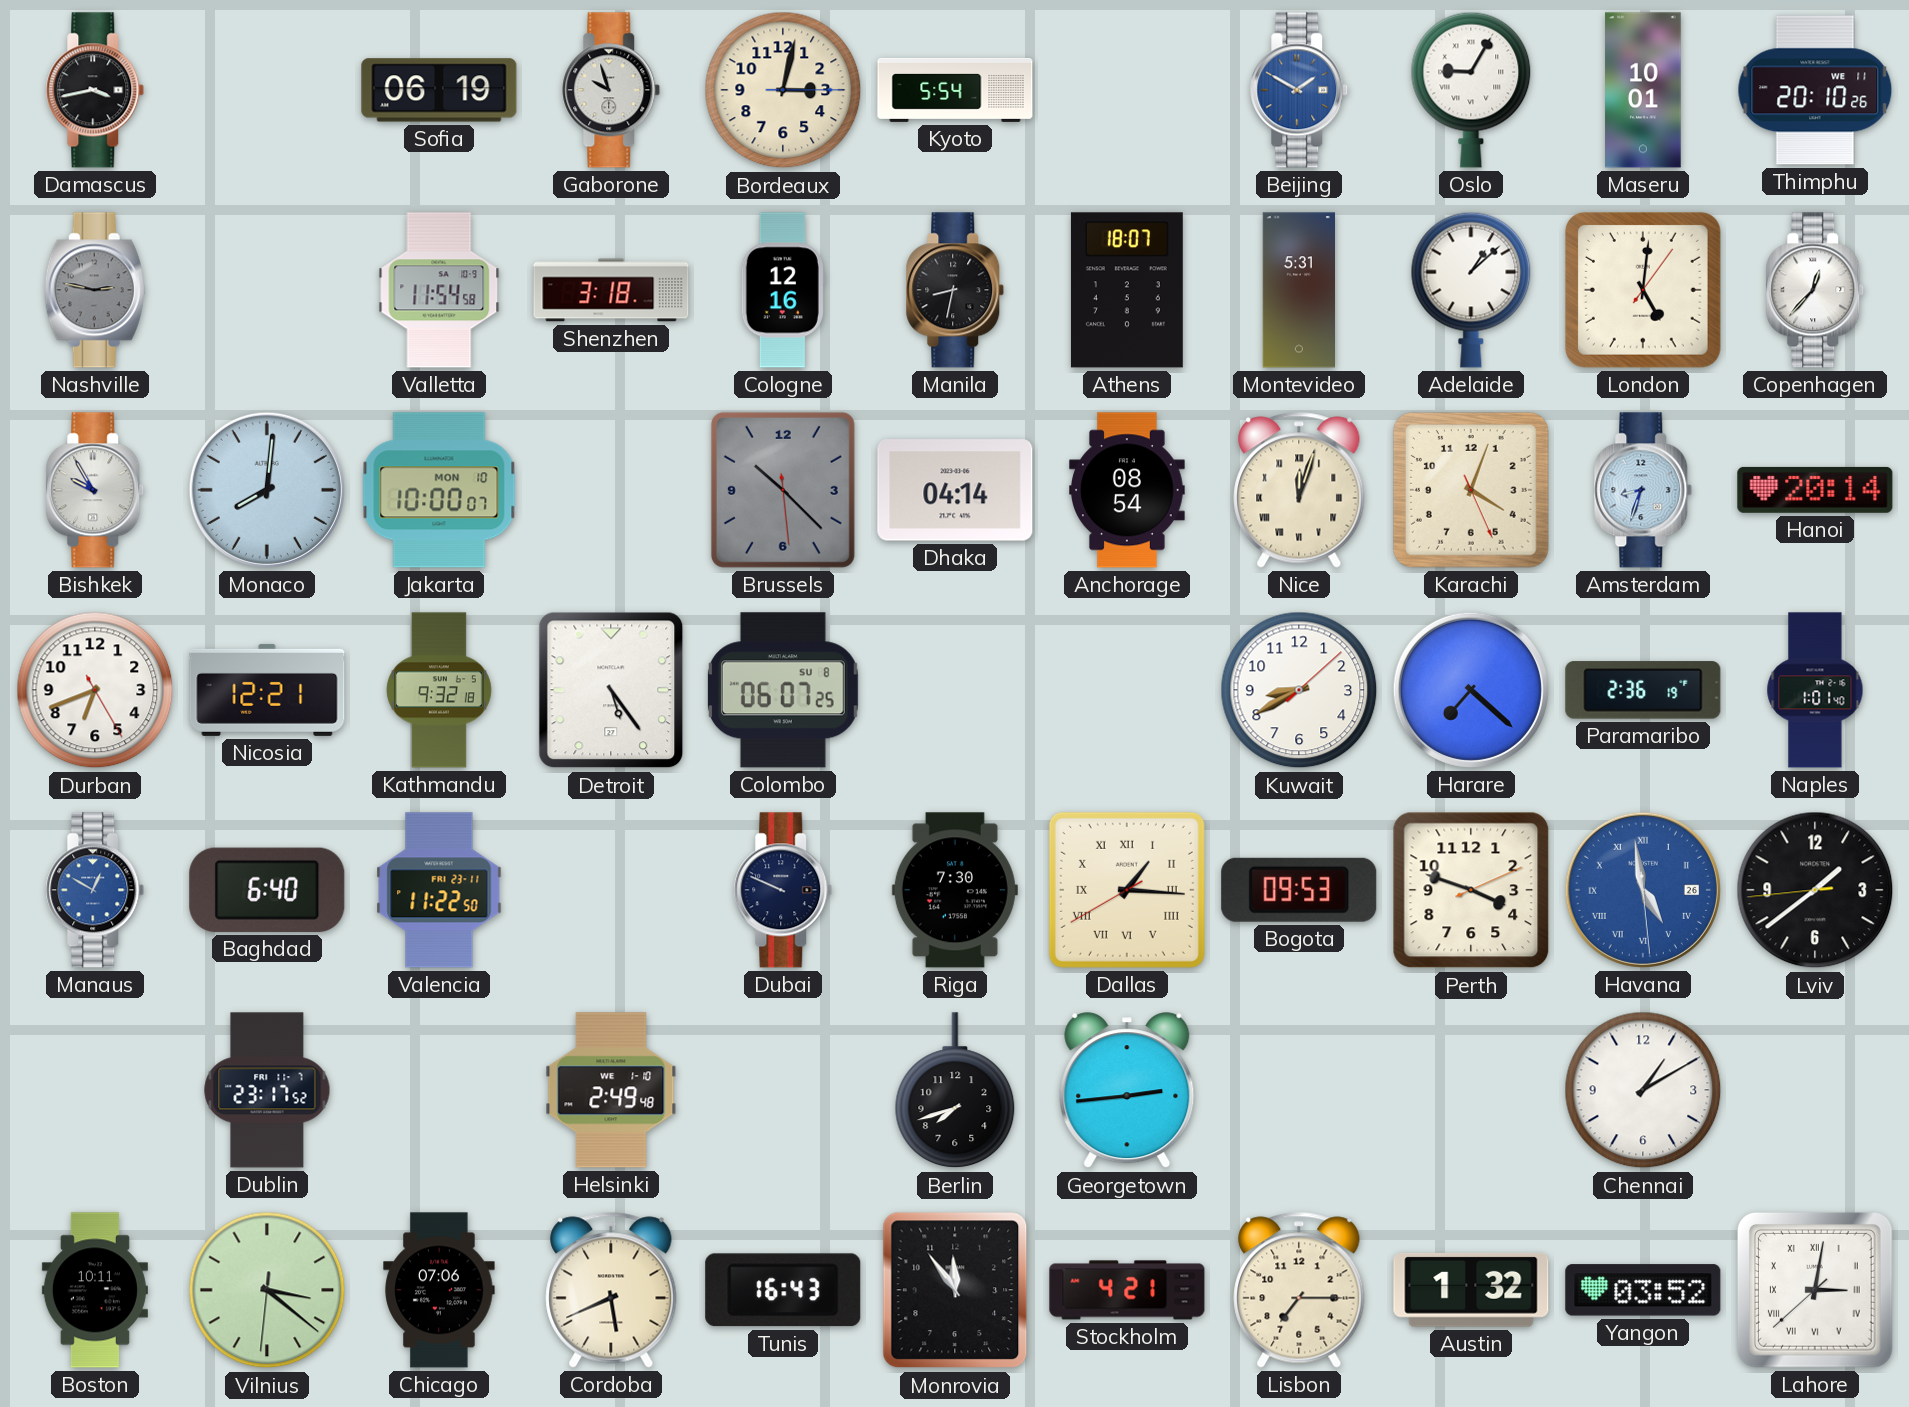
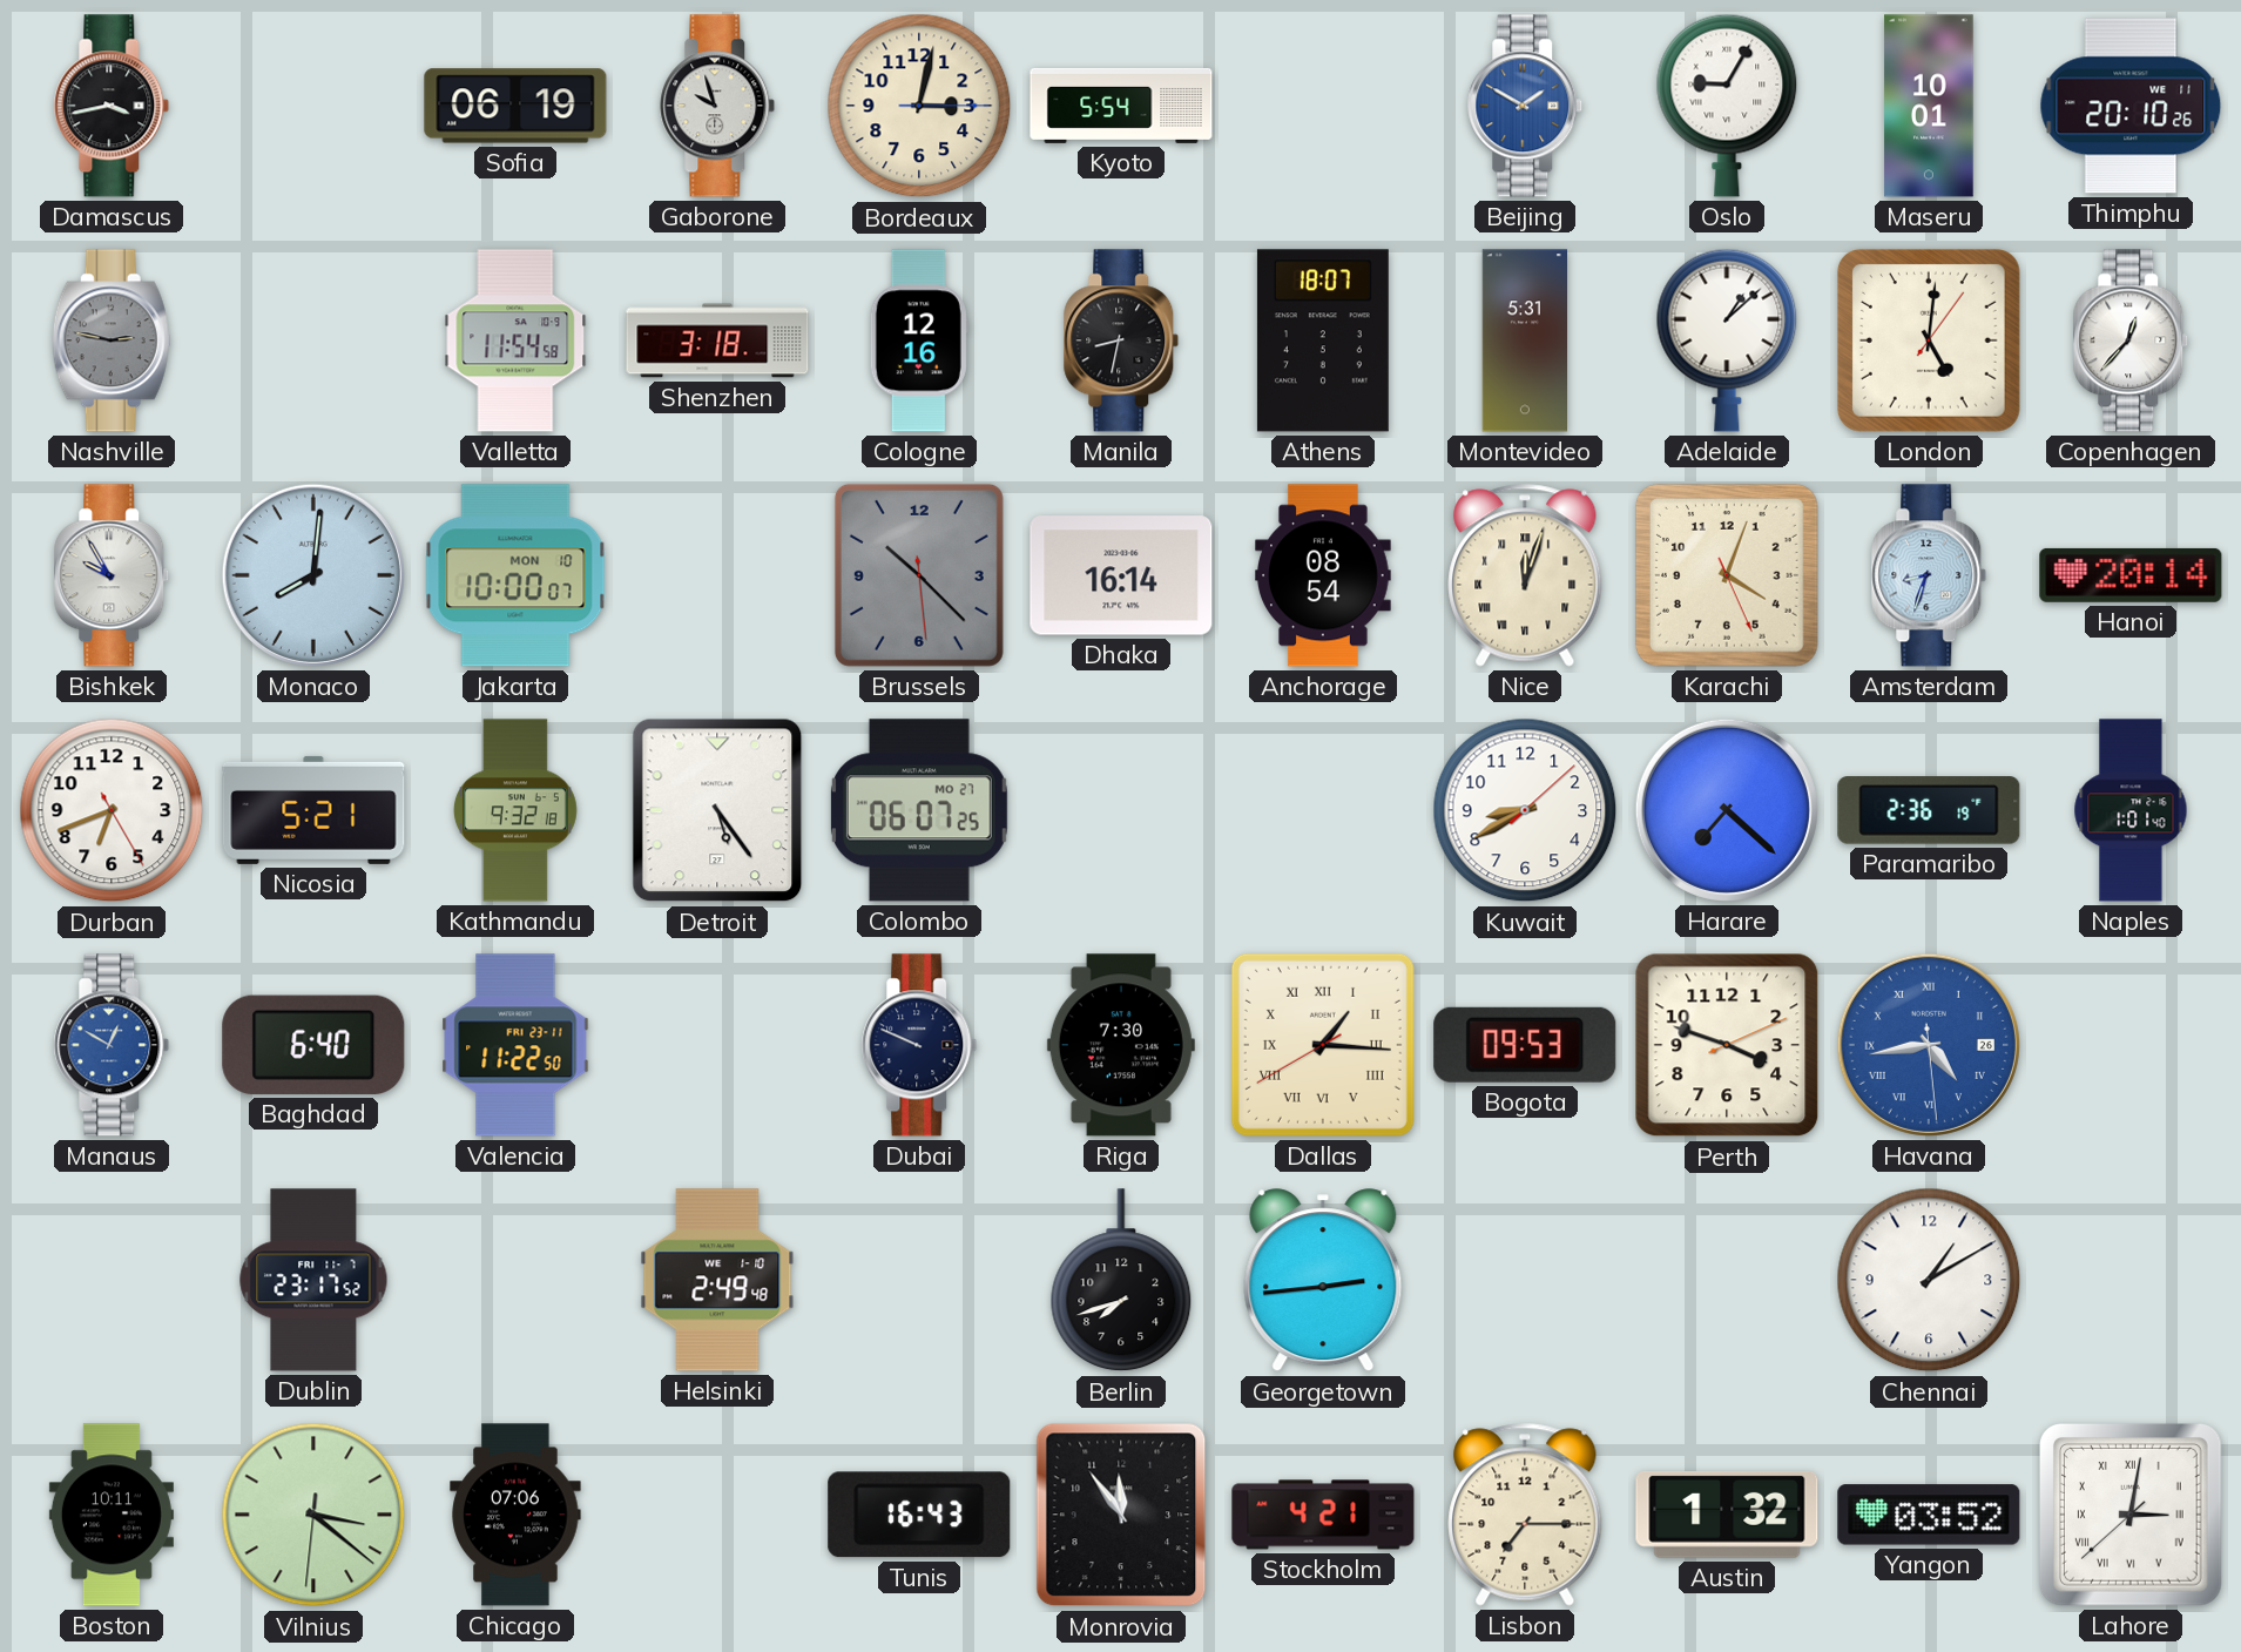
Dhaka: 04:14 -> 16:14 (1121, 575)
Nicosia: 12:21 -> 5:21 (313, 810)
Colombo date: SU 8 -> MO 27 (919, 810)
Havana: 4:58 -> 4:43 (1929, 1045)
Lviv: 1:38 -> none (1815, 890)
Cordoba: 5:41 -> none (611, 1290)
